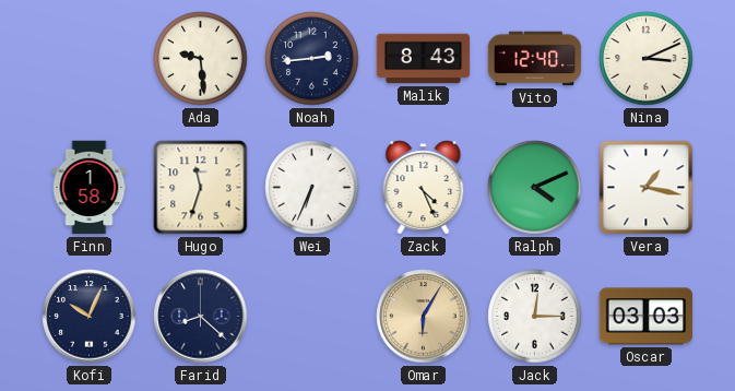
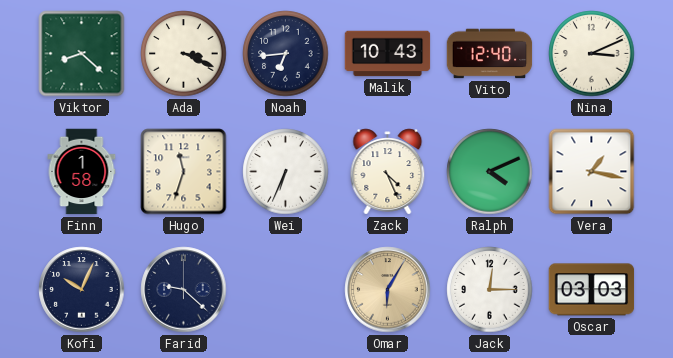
Viktor: none -> 8:22 (82, 54)
Ada: 9:29 -> 3:19 (184, 54)
Noah: 2:44 -> 6:44 (286, 54)
Malik: 8:43 -> 10:43 (388, 54)
Farid: 8:22 -> 9:22 (184, 290)
